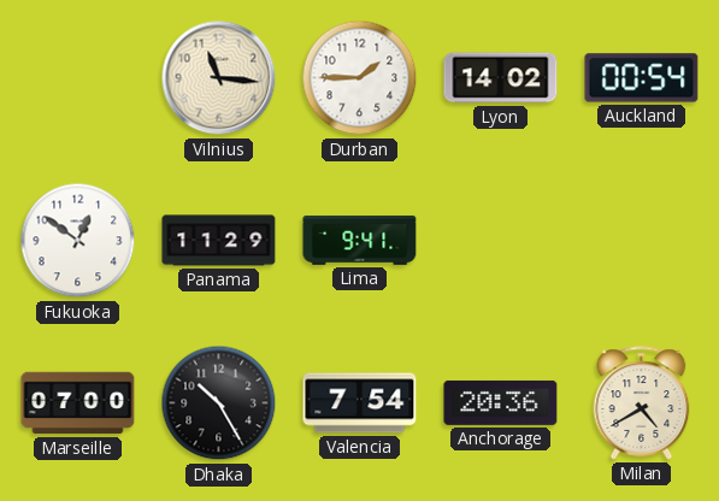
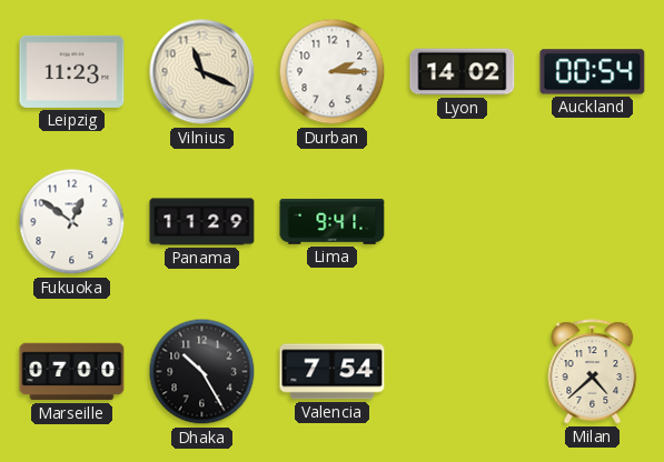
Leipzig: none -> 11:23 (72, 71)
Vilnius: 11:16 -> 11:19 (202, 72)
Durban: 1:45 -> 2:15 (333, 72)
Anchorage: 20:36 -> none (501, 402)
Milan: 4:40 -> 4:38 (593, 372)
